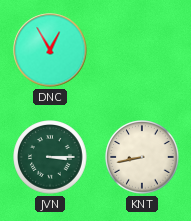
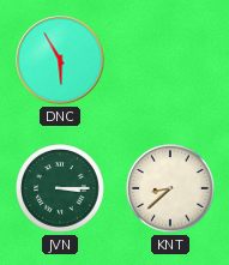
DNC: 12:55 -> 5:55 (60, 60)
KNT: 8:43 -> 8:38 (170, 188)
